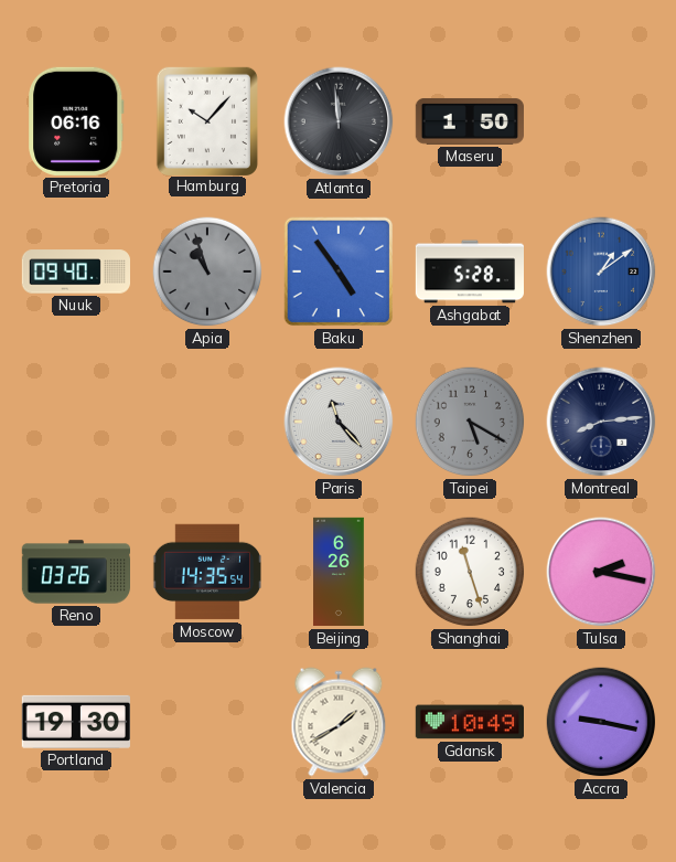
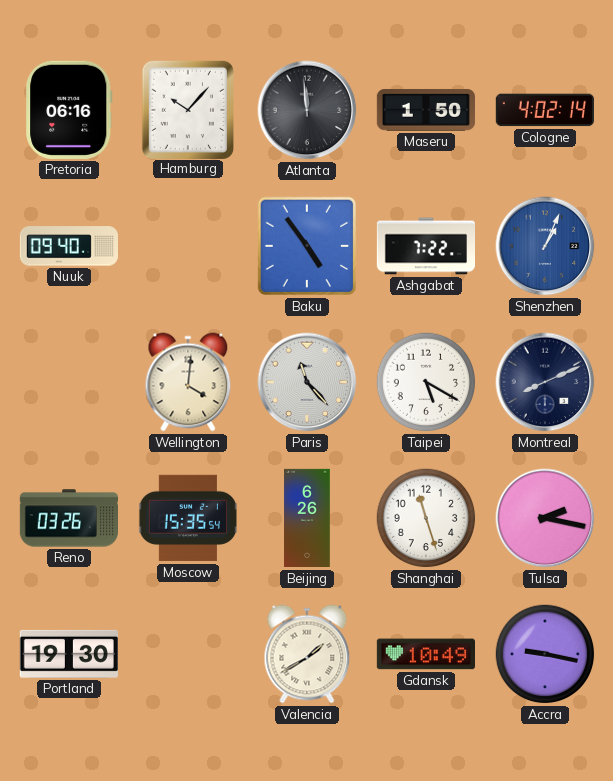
Cologne: none -> 4:02 (545, 110)
Apia: 10:57 -> none (207, 272)
Ashgabat: 5:28 -> 7:22 (425, 246)
Shenzhen: 1:09 -> 1:04 (545, 246)
Wellington: none -> 4:01 (188, 382)
Taipei dial: grey -> white (426, 382)
Montreal: 8:14 -> 8:11 (545, 382)
Moscow: 14:35 -> 15:35 (187, 518)
